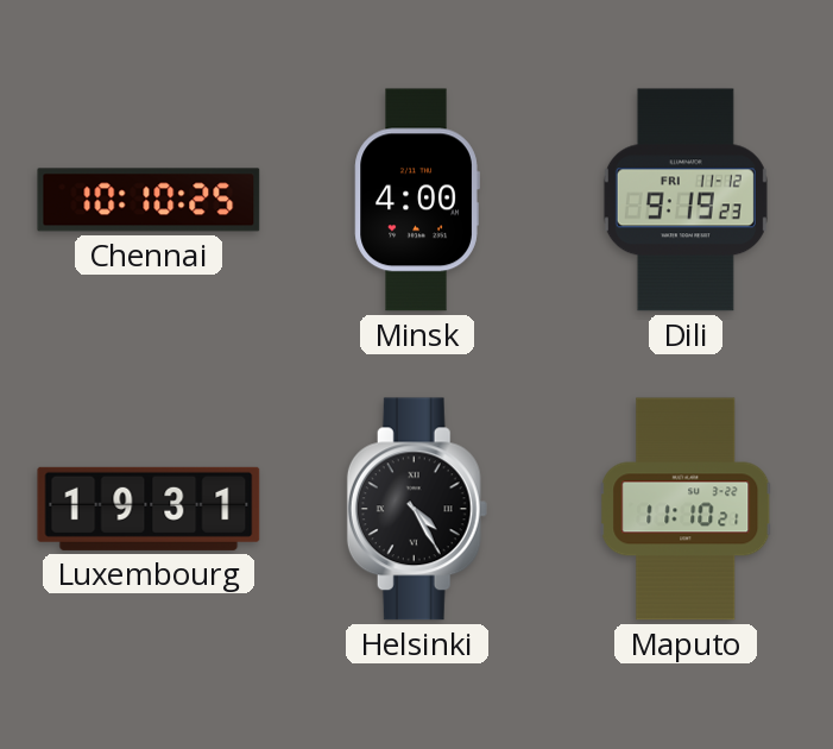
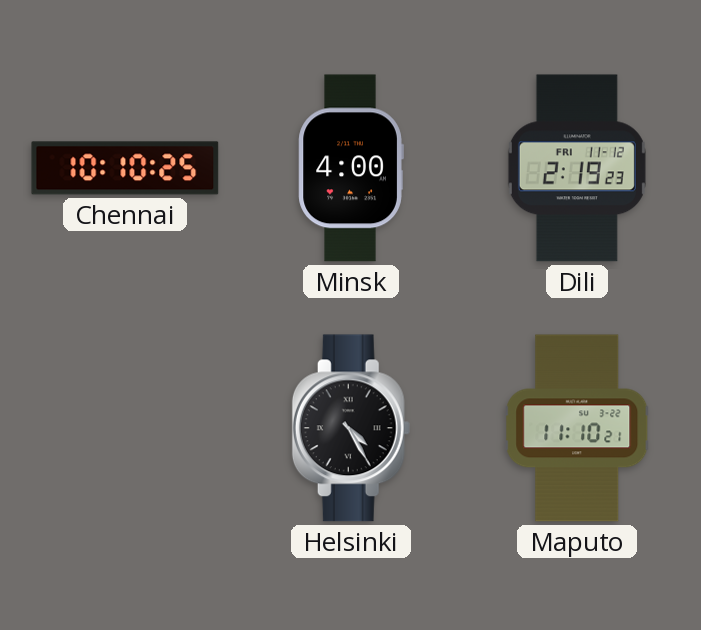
Dili: 9:19 -> 2:19 (577, 168)
Luxembourg: 19:31 -> none (149, 509)
